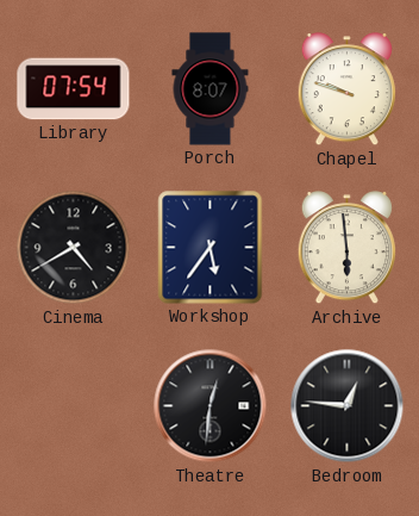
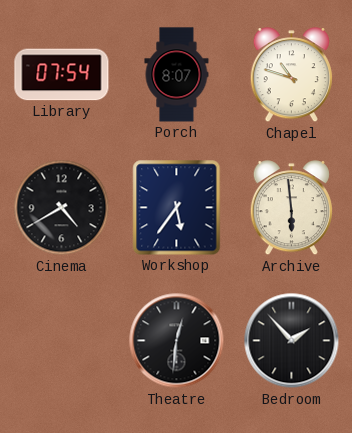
Chapel: 9:48 -> 10:48 (291, 75)
Bedroom: 12:46 -> 1:53 (292, 341)
